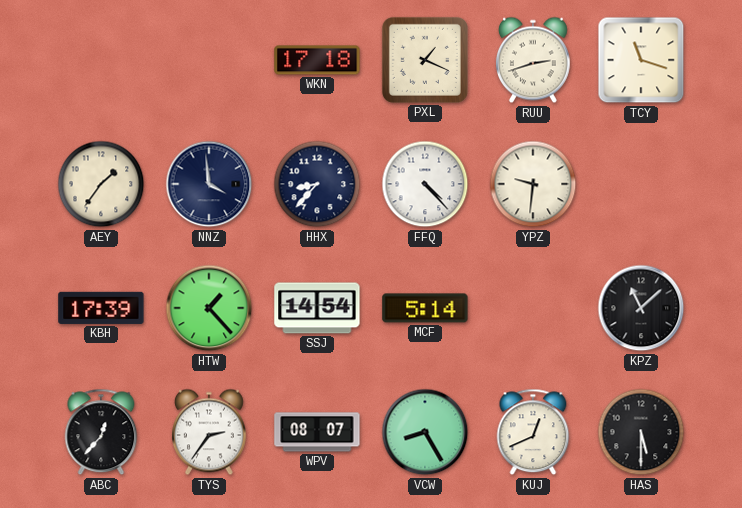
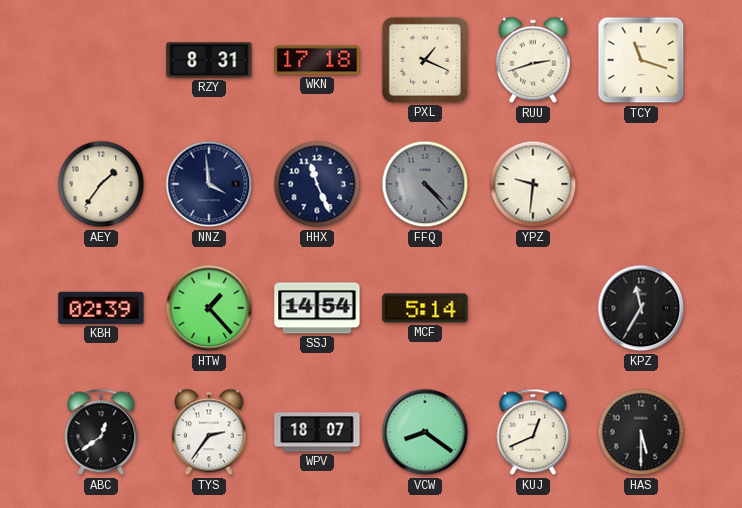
RZY: none -> 8:31 (209, 60)
HHX: 8:37 -> 11:26 (317, 184)
FFQ dial: white -> grey (425, 184)
KBH: 17:39 -> 02:39 (101, 308)
KPZ: 11:08 -> 11:35 (641, 308)
ABC: 12:37 -> 12:39 (101, 432)
WPV: 08:07 -> 18:07 (317, 432)
VCW: 8:25 -> 8:21 (425, 432)
